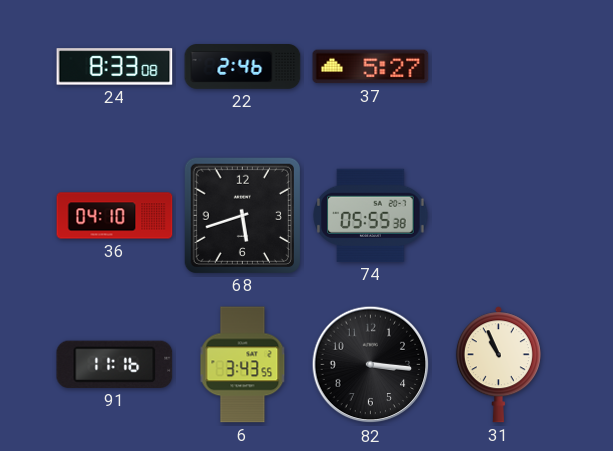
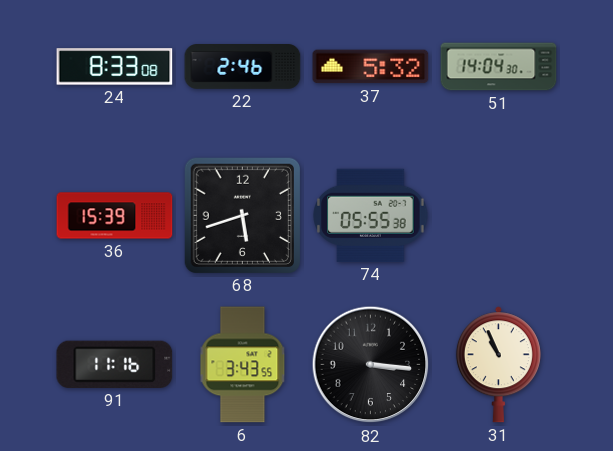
37: 5:27 -> 5:32 (371, 67)
51: none -> 14:04 (499, 67)
36: 04:10 -> 15:39 (115, 216)
